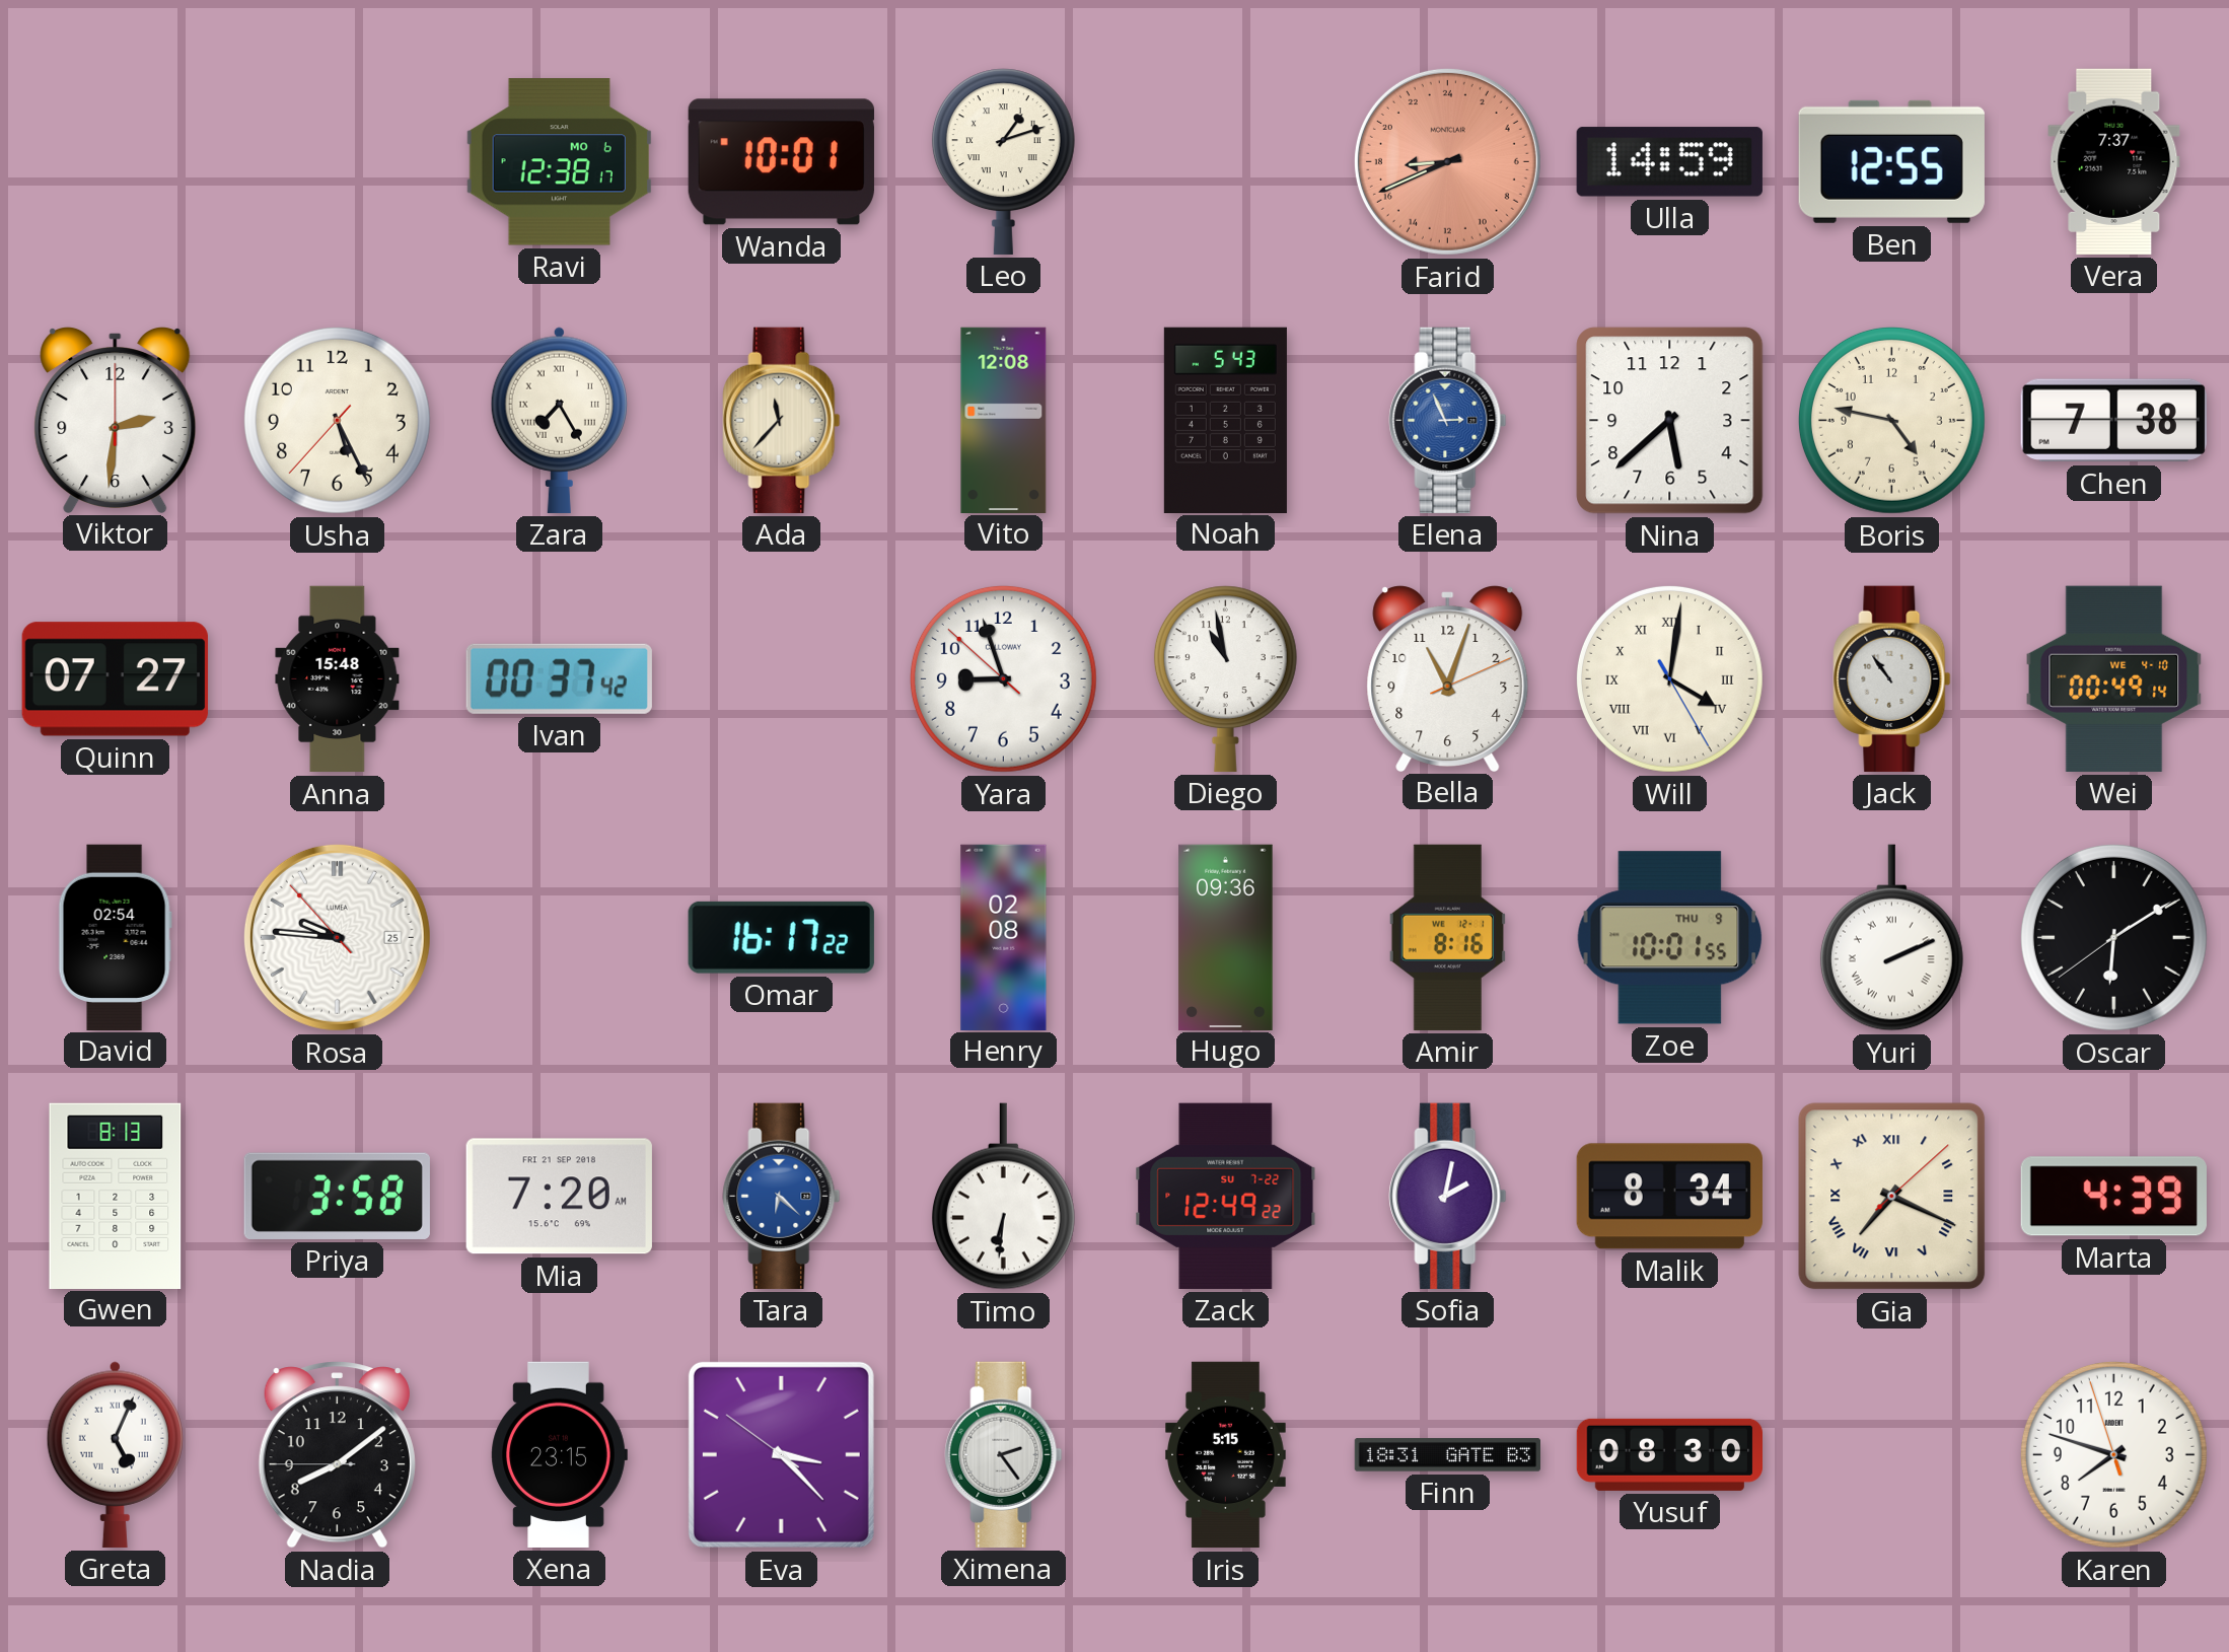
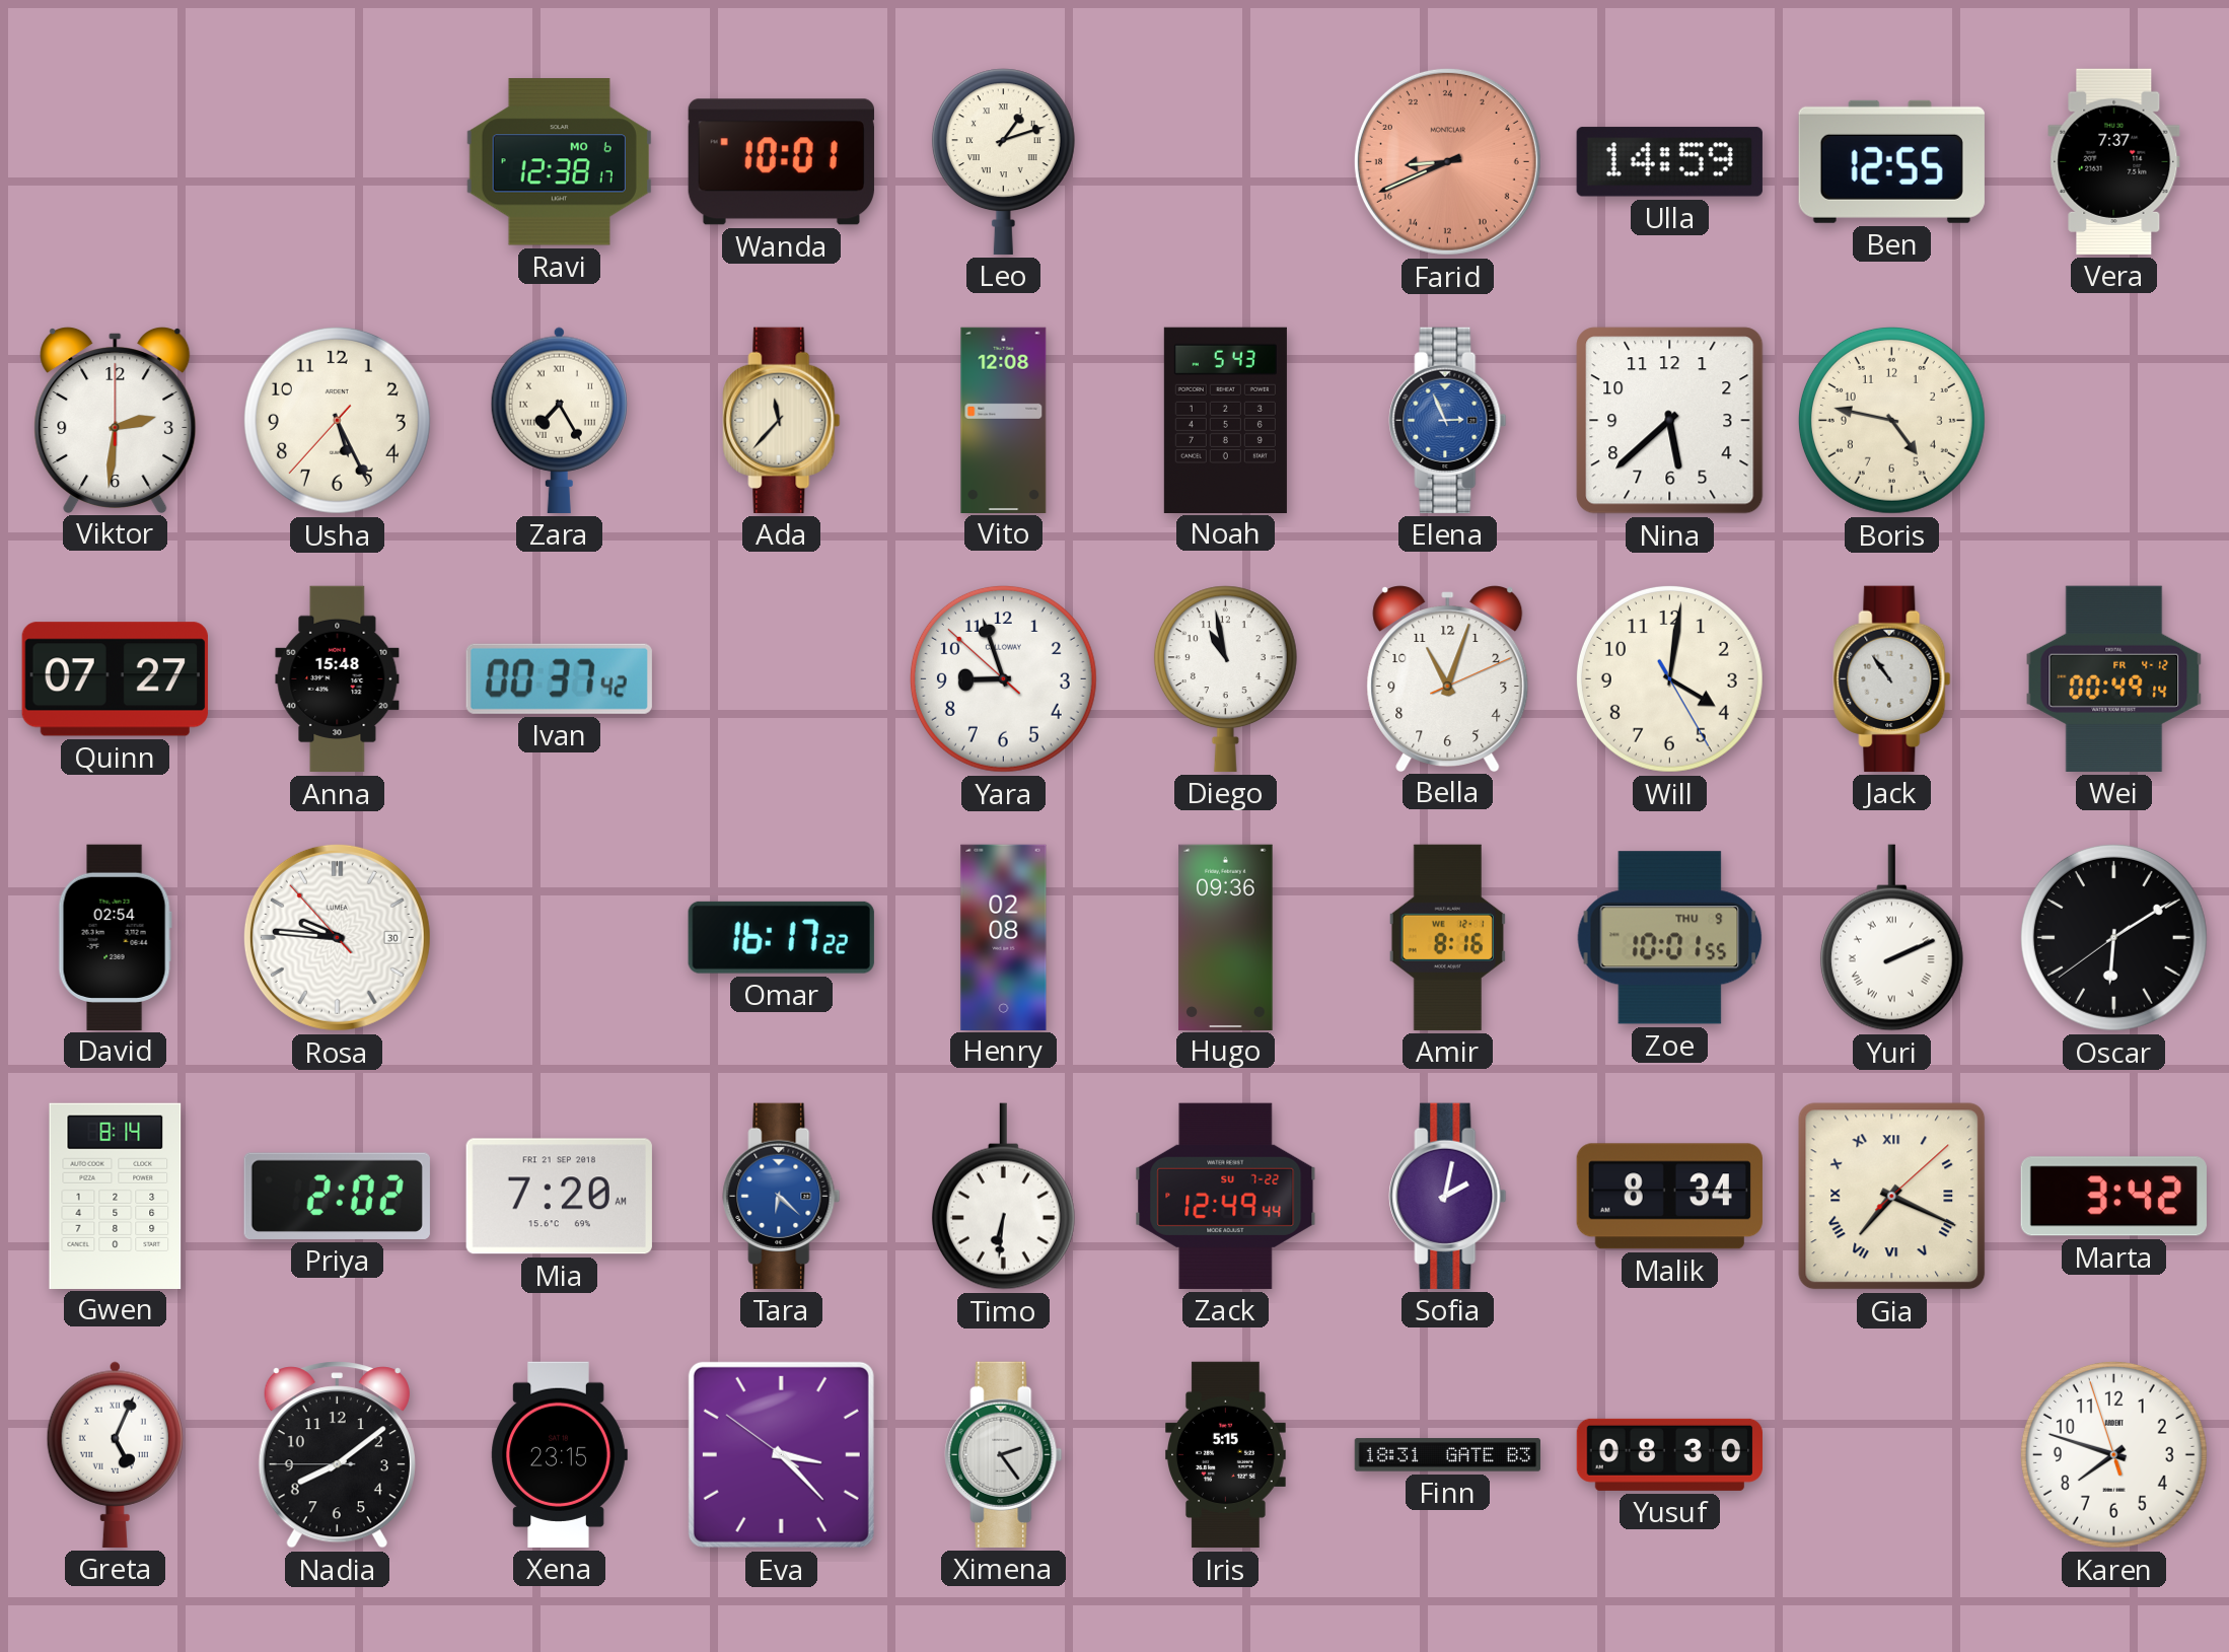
Chen: 7:38 -> none (2113, 421)
Will numerals: Roman -> Arabic (1669, 678)
Wei date: WE 4-10 -> FR 4-12 (2114, 678)
Rosa date: 25 -> 30 (337, 937)
Gwen: 8:13 -> 8:14 (116, 1196)
Priya: 3:58 -> 2:02 (337, 1196)
Zack: 12:49:22 -> 12:49:44 (1226, 1196)
Marta: 4:39 -> 3:42 (2113, 1197)
